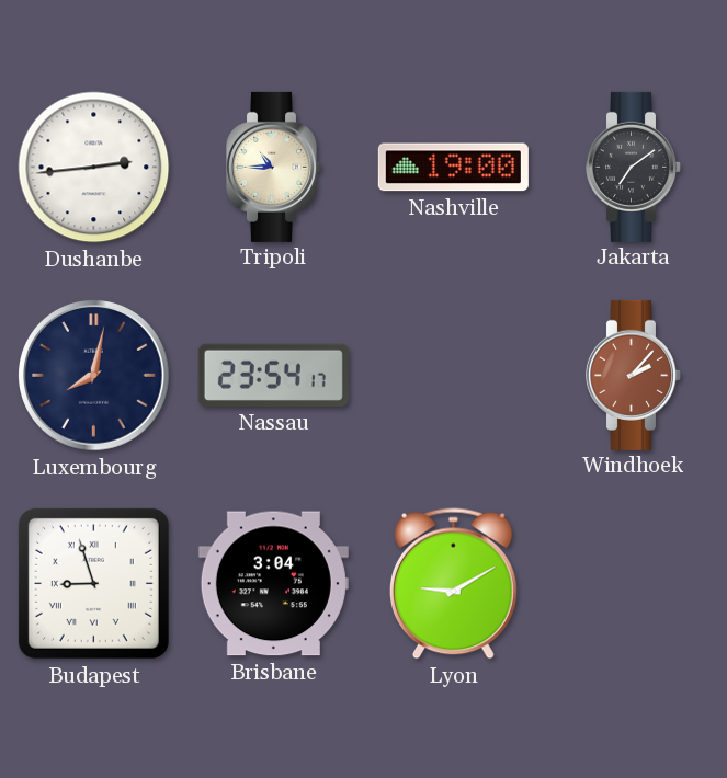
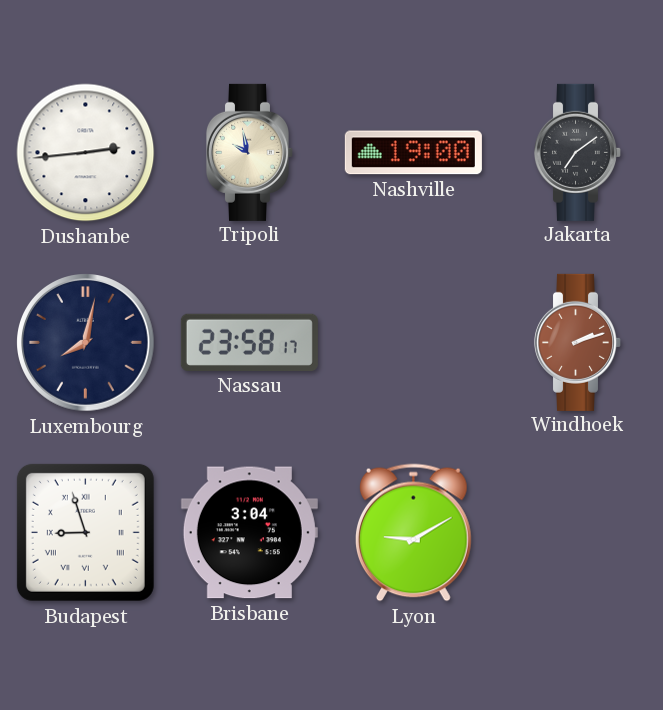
Tripoli: 10:45 -> 9:58 (249, 152)
Nassau: 23:54 -> 23:58 (249, 342)
Windhoek: 2:07 -> 2:12 (577, 342)
